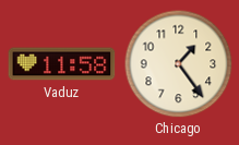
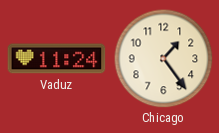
Vaduz: 11:58 -> 11:24 (57, 59)
